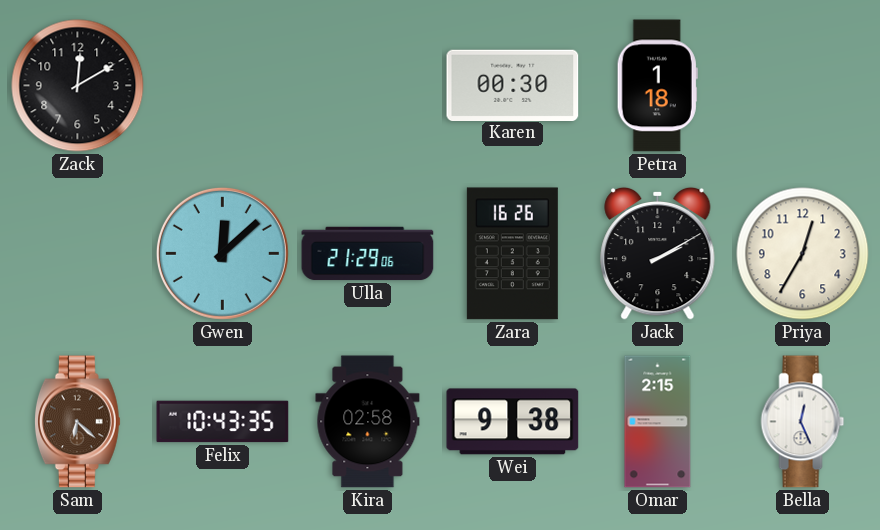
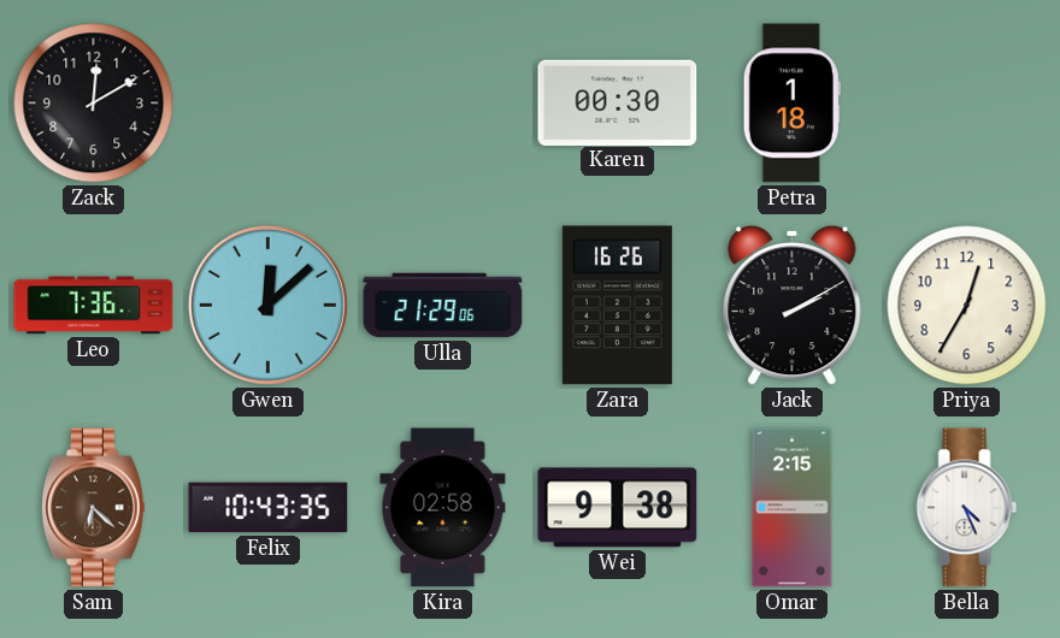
Leo: none -> 7:36 (94, 306)
Bella: 12:26 -> 4:26 (967, 508)
